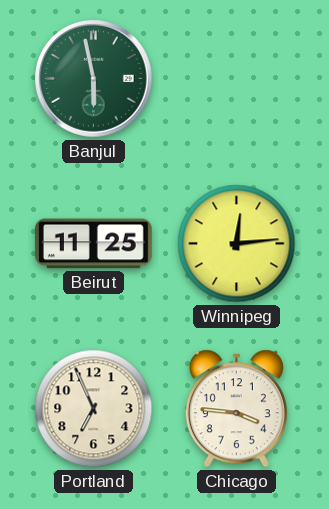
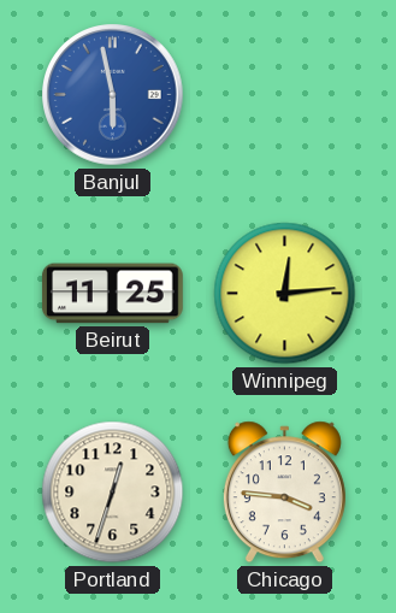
Banjul dial: green -> blue (113, 95)
Portland: 6:56 -> 12:33 (113, 493)
